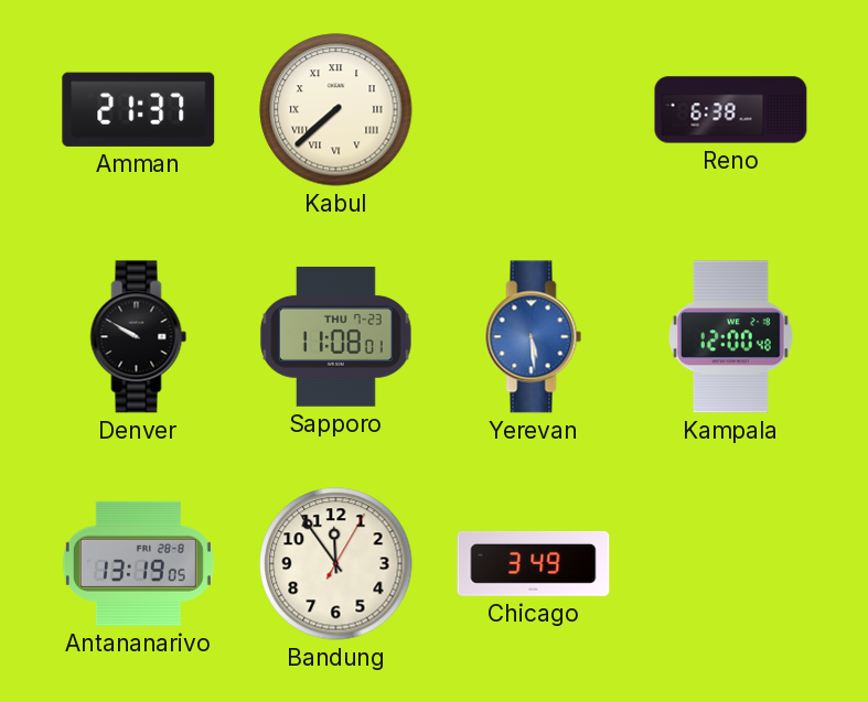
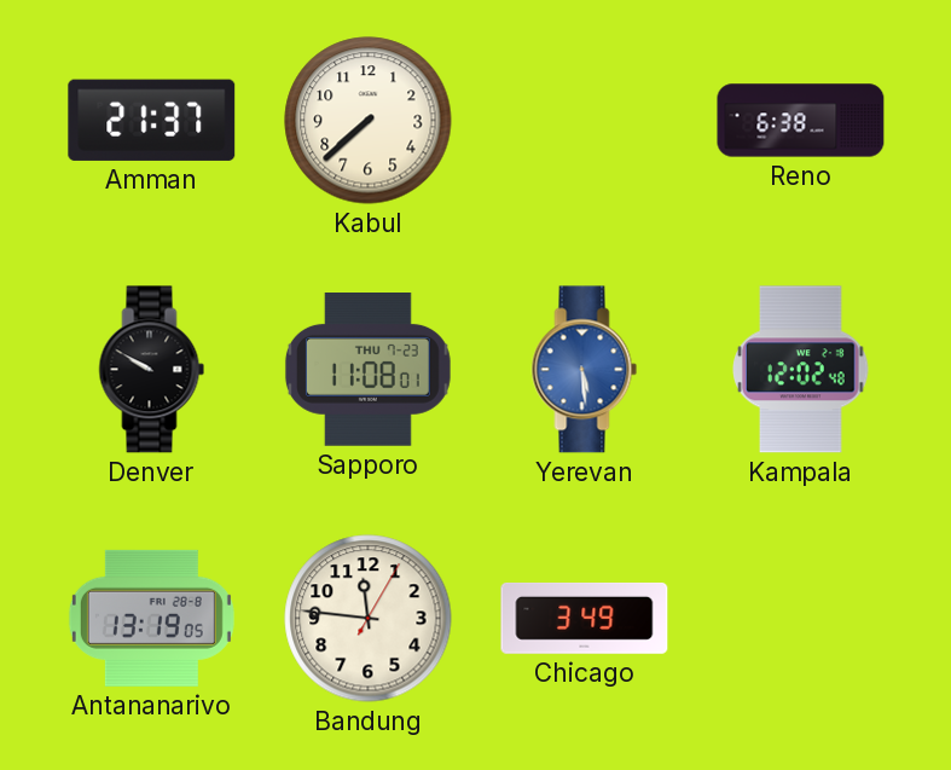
Kabul numerals: Roman -> Arabic (369, 121)
Kampala: 12:00 -> 12:02 (801, 370)
Bandung: 11:54 -> 11:46 (369, 619)
